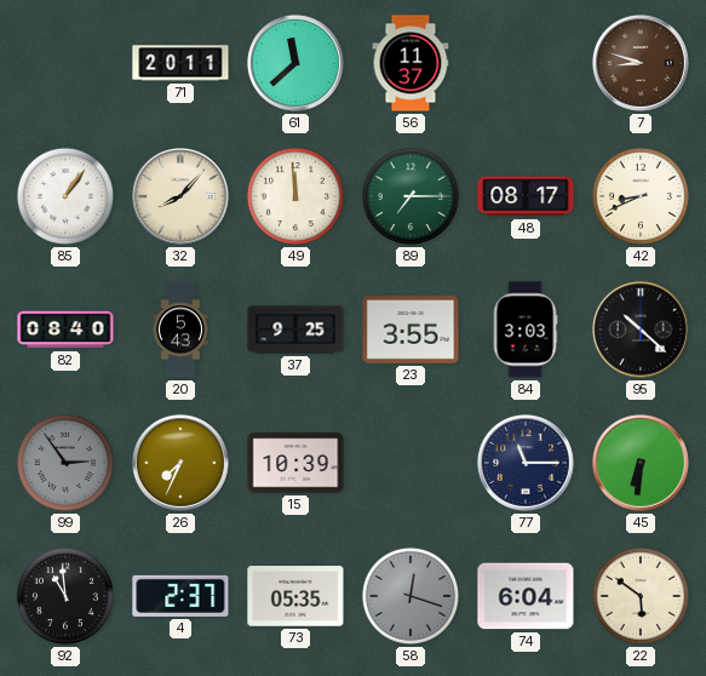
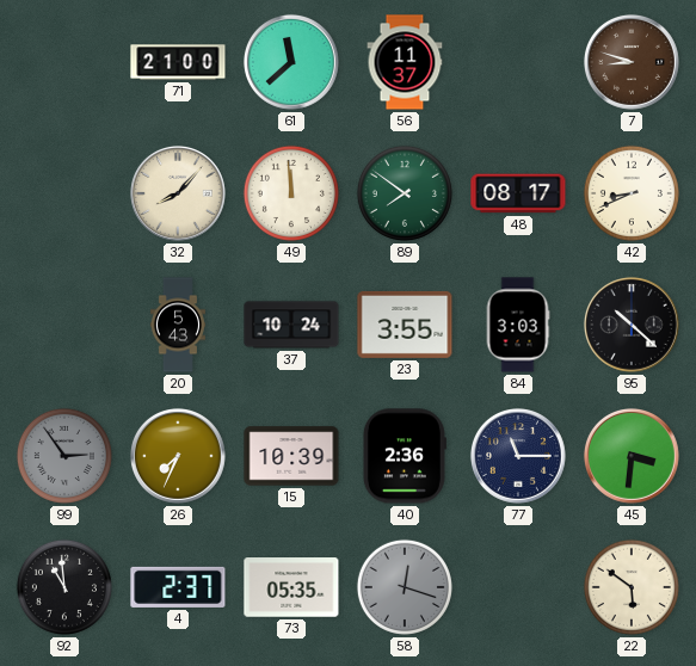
71: 20:11 -> 21:00 (178, 62)
85: 1:06 -> none (65, 196)
89: 7:15 -> 7:51 (405, 193)
82: 08:40 -> none (65, 330)
37: 9:25 -> 10:24 (291, 325)
40: none -> 2:36 (404, 456)
45: 6:31 -> 3:31 (632, 456)
74: 6:04 -> none (526, 596)
